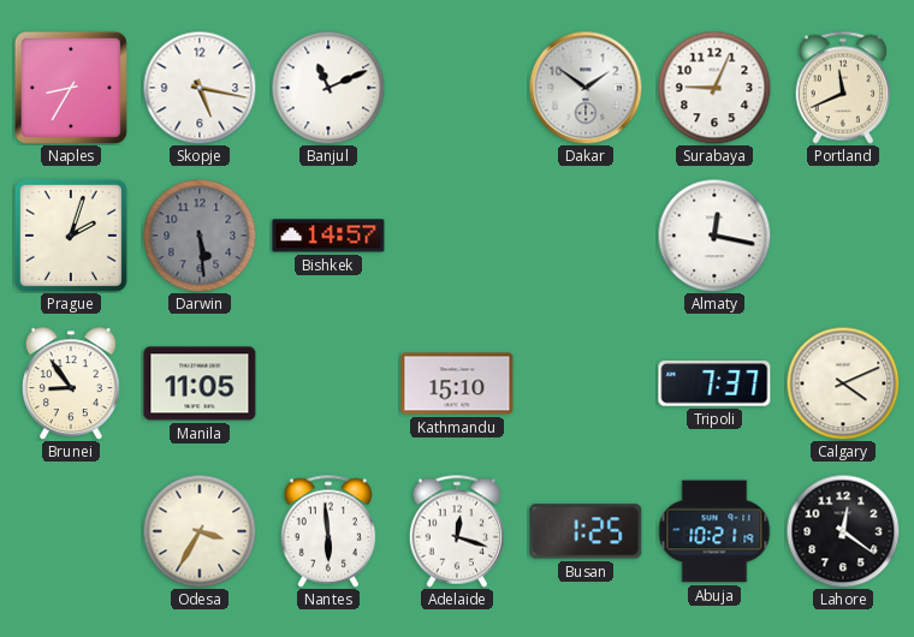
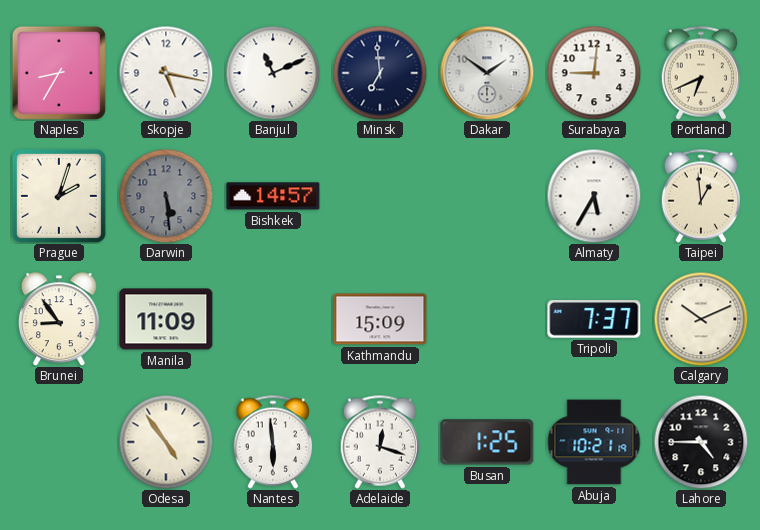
Minsk: none -> 6:59 (380, 73)
Surabaya: 9:04 -> 9:01 (594, 73)
Portland: 11:41 -> 6:41 (701, 73)
Almaty: 12:17 -> 5:35 (594, 196)
Taipei: none -> 12:59 (701, 196)
Manila: 11:05 -> 11:09 (166, 319)
Kathmandu: 15:10 -> 15:09 (380, 319)
Calgary: 4:11 -> 10:11 (701, 319)
Odesa: 3:35 -> 4:54 (166, 442)
Lahore: 12:21 -> 4:45 (701, 442)
